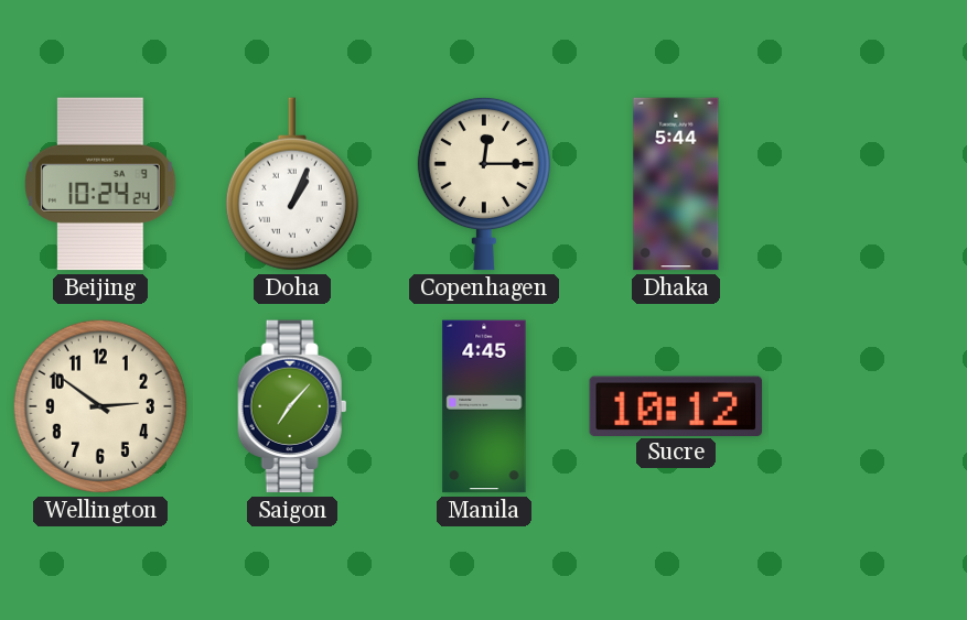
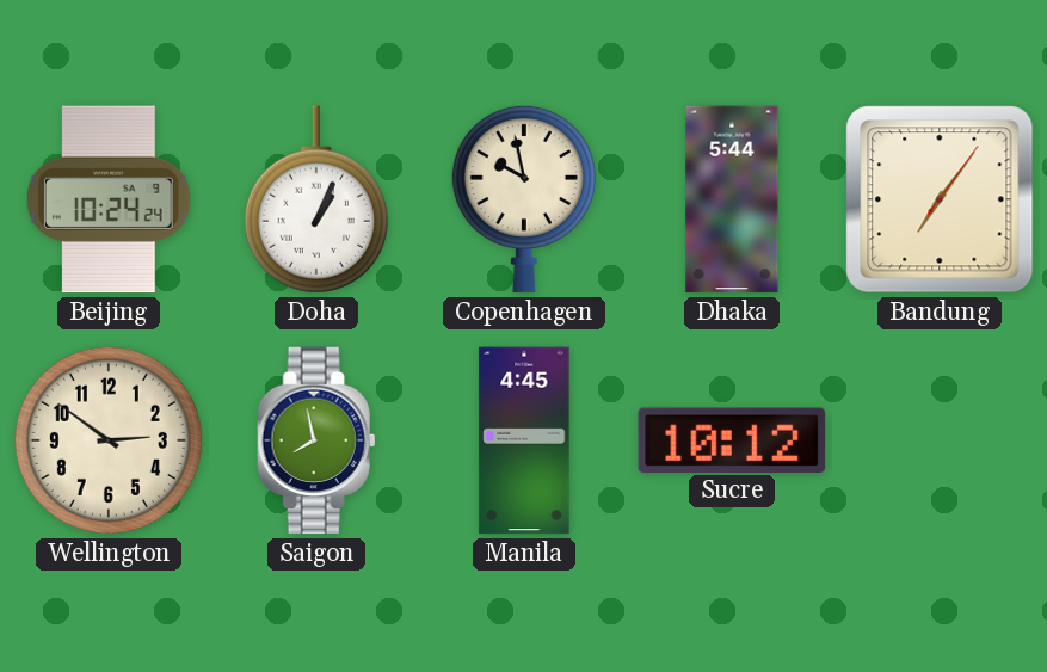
Copenhagen: 12:15 -> 9:58 (524, 199)
Bandung: none -> 7:06 (940, 199)
Saigon: 7:07 -> 7:58 (316, 440)
